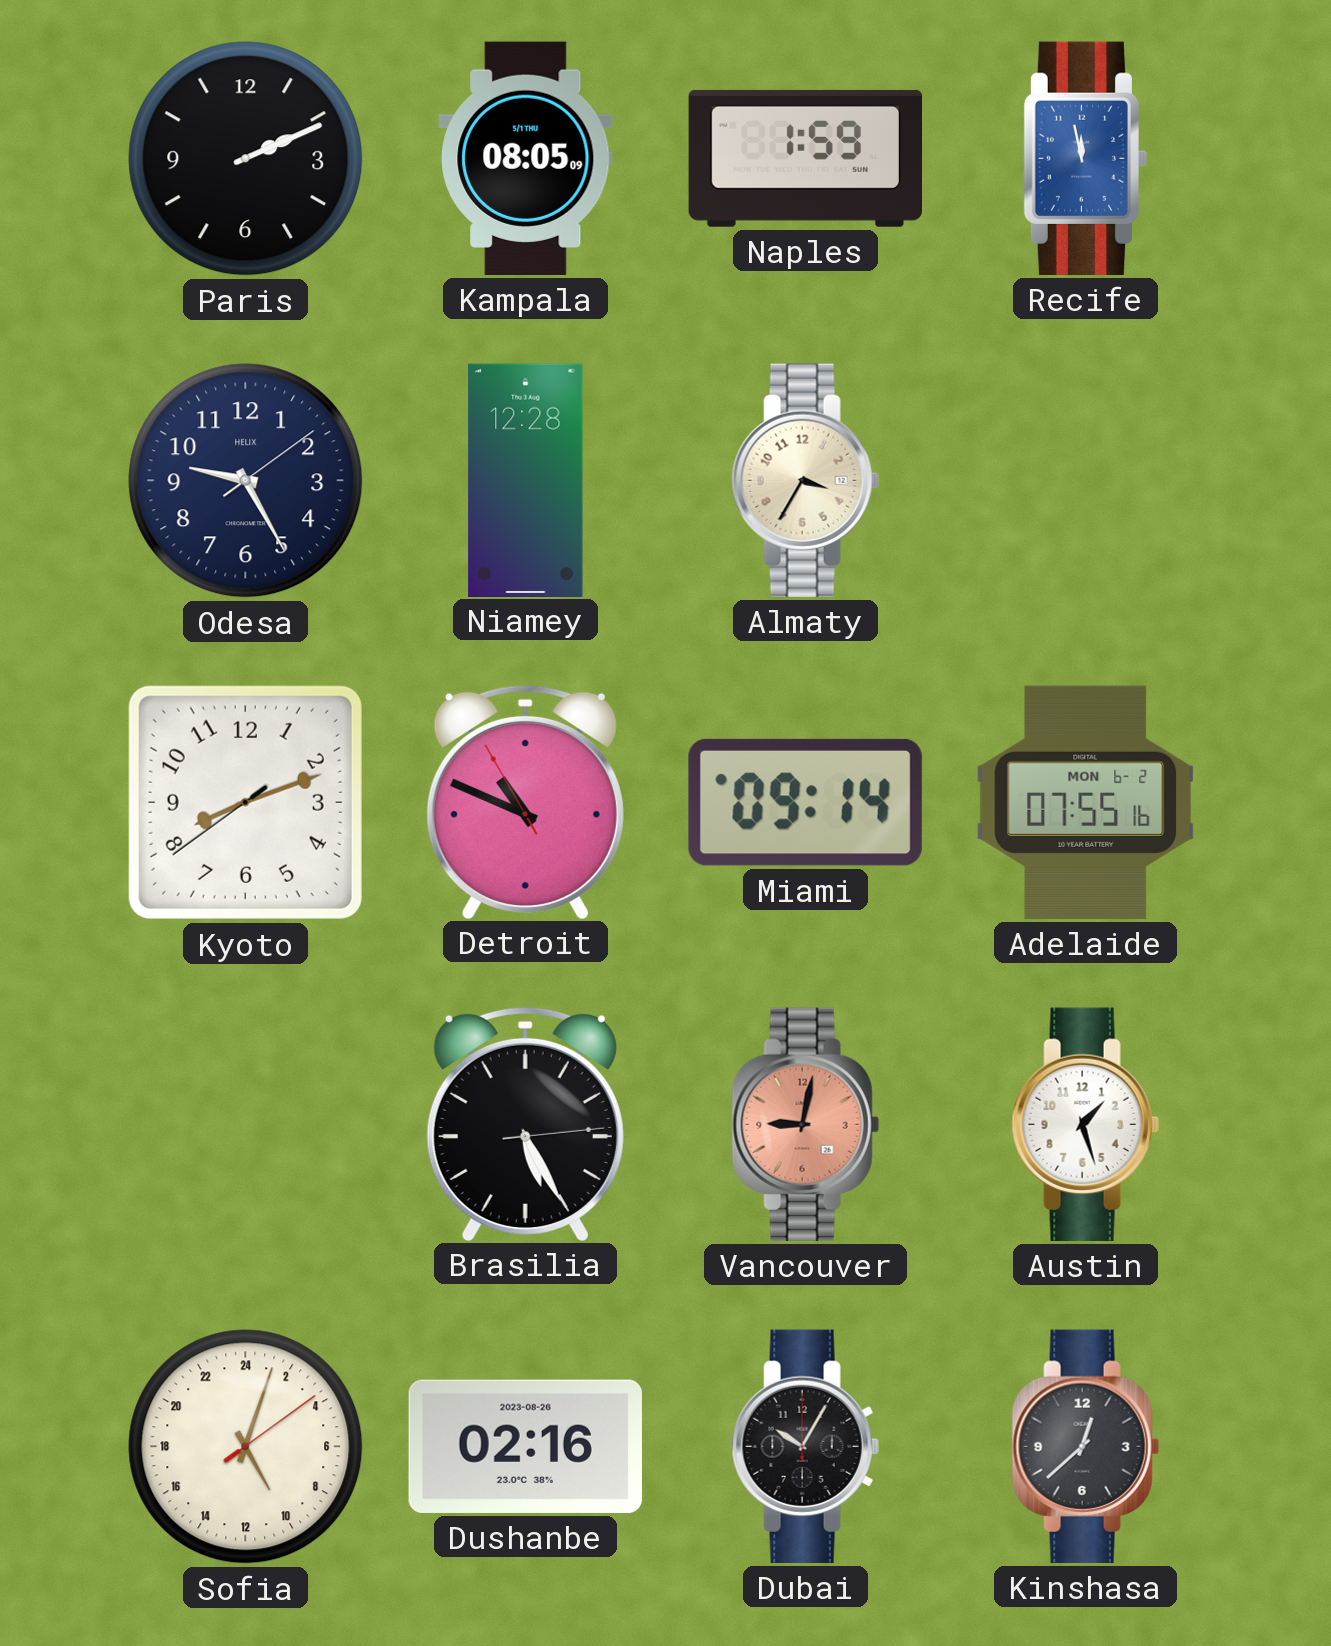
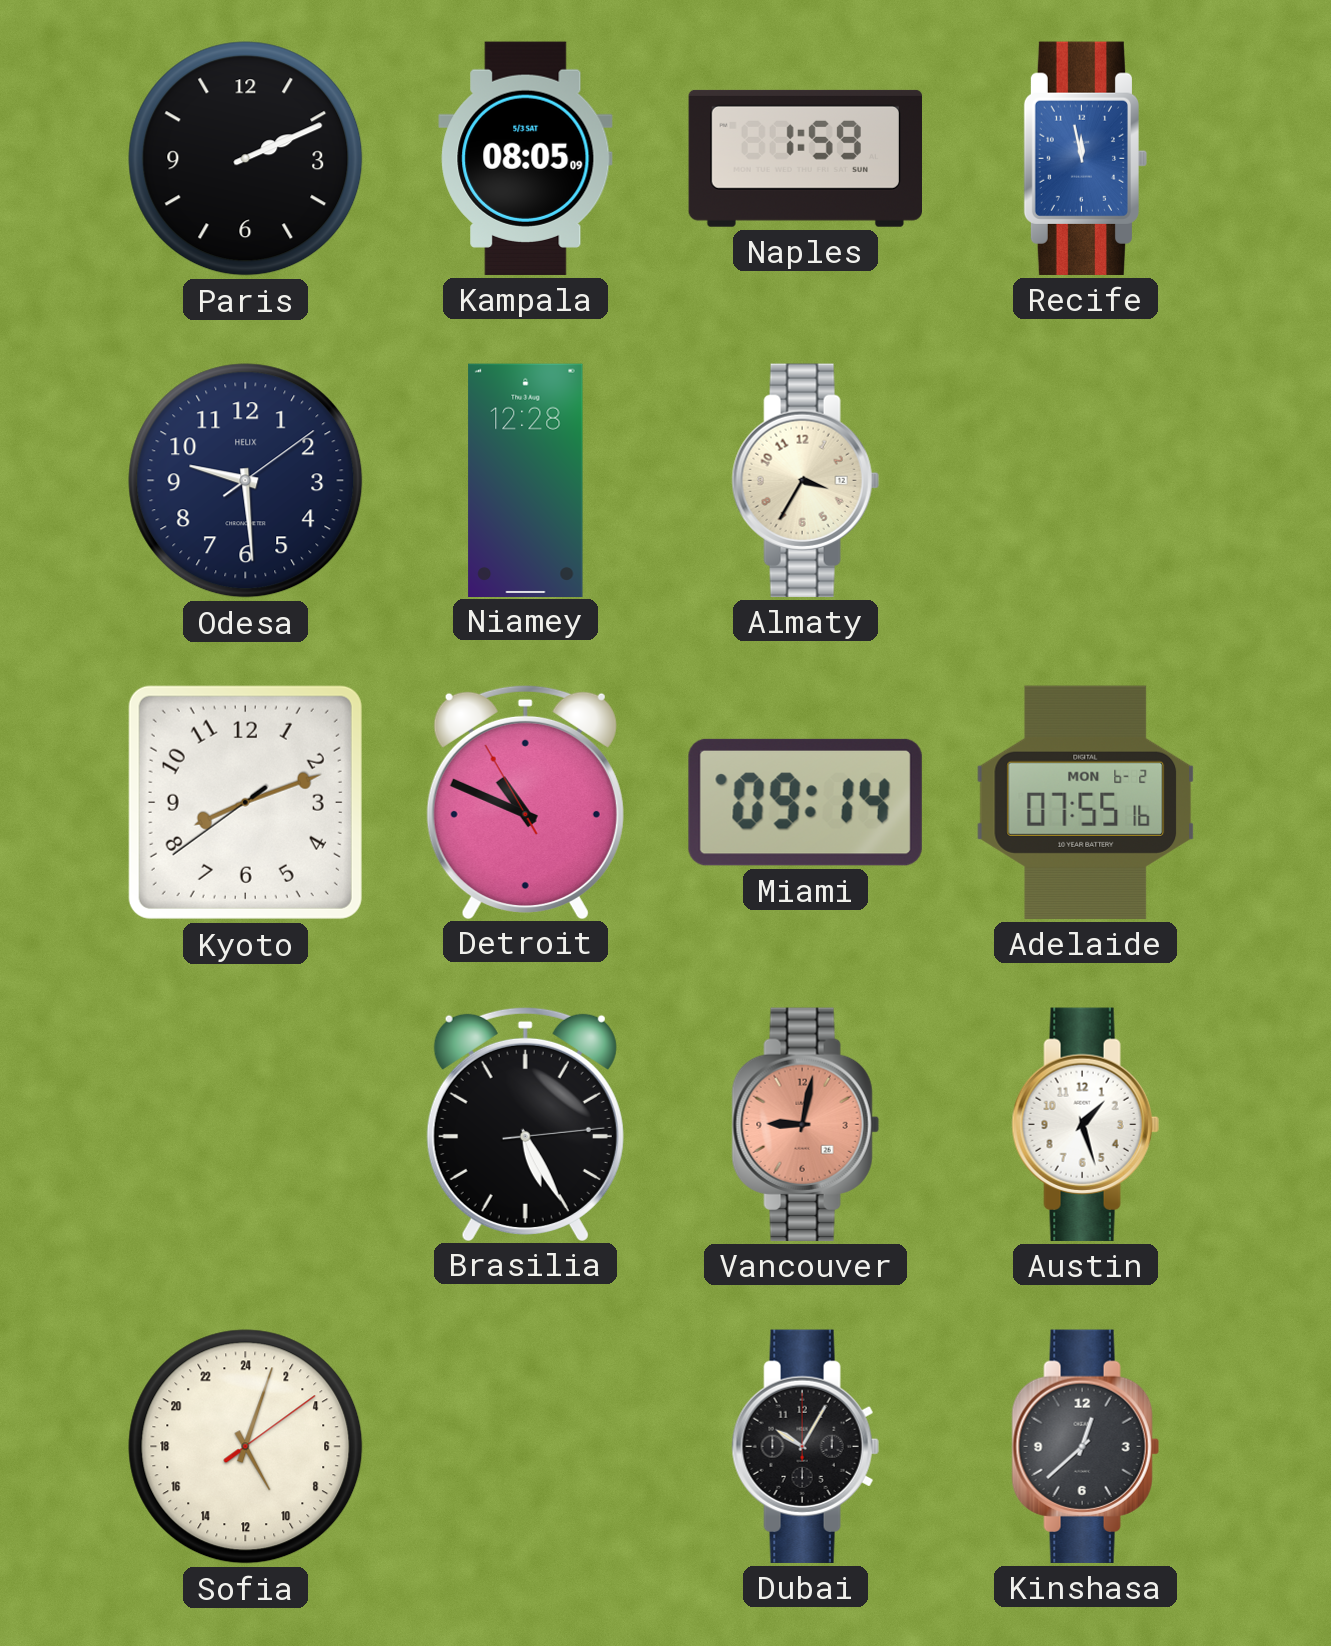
Kampala date: 5/1 THU -> 5/3 SAT (526, 158)
Odesa: 9:25 -> 9:29 (246, 481)
Dushanbe: 02:16 -> none (525, 1446)
